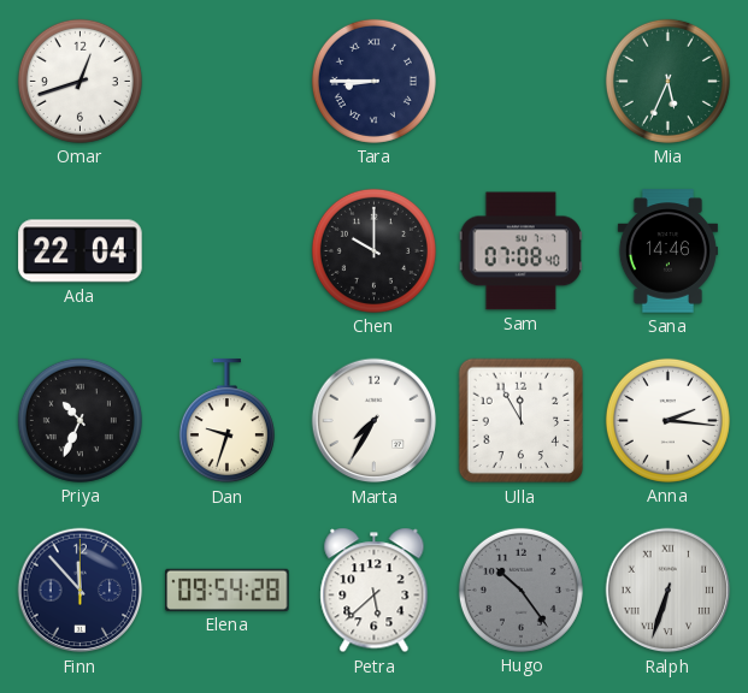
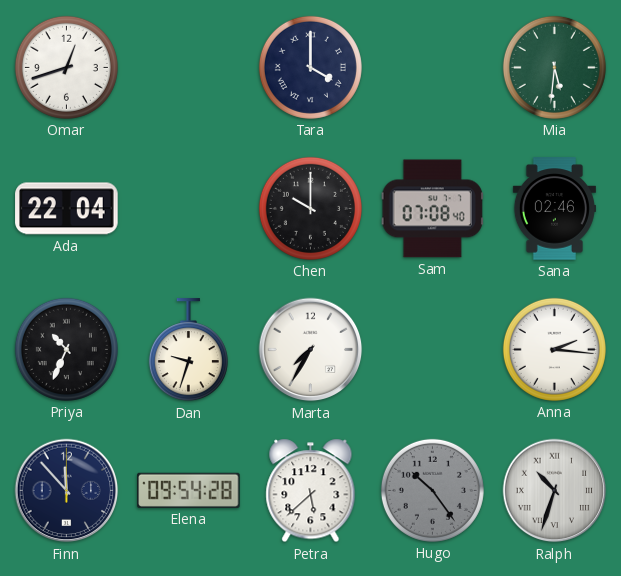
Tara: 8:45 -> 4:00 (310, 67)
Mia: 5:34 -> 5:31 (554, 67)
Sana: 14:46 -> 02:46 (554, 209)
Ulla: 11:55 -> none (522, 421)
Ralph: 6:33 -> 10:33 (555, 491)
